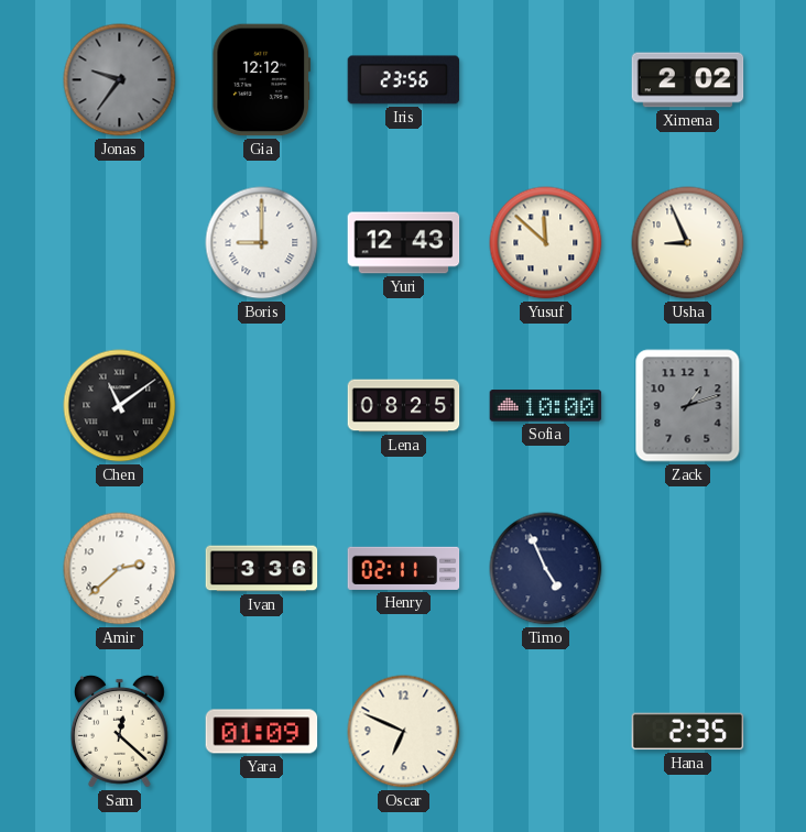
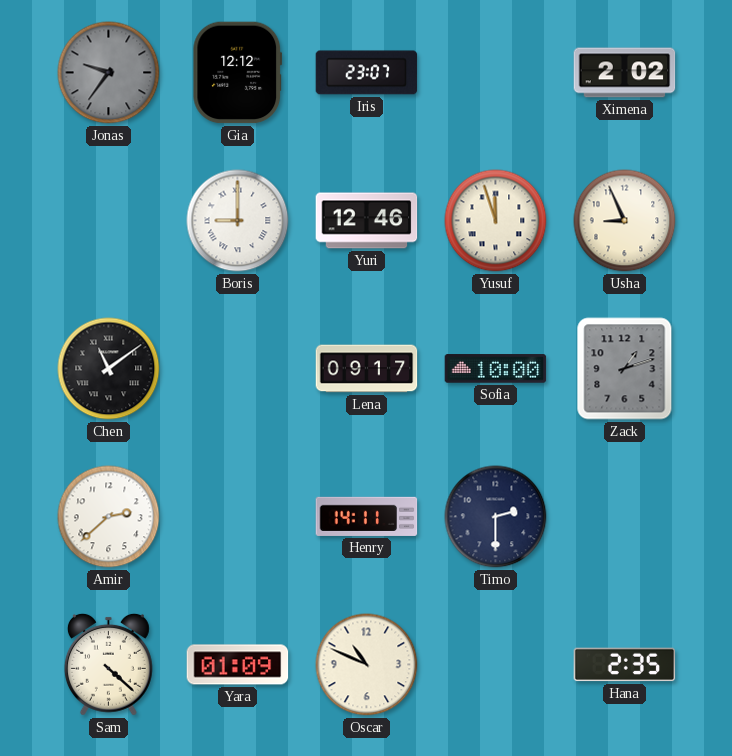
Iris: 23:56 -> 23:07 (367, 73)
Yuri: 12:43 -> 12:46 (367, 221)
Yusuf: 11:52 -> 11:57 (496, 221)
Lena: 08:25 -> 09:17 (367, 369)
Ivan: 3:36 -> none (262, 569)
Henry: 02:11 -> 14:11 (367, 516)
Timo: 4:56 -> 2:30 (496, 517)
Sam: 12:22 -> 4:22 (108, 664)
Oscar: 6:49 -> 10:49 (367, 665)
